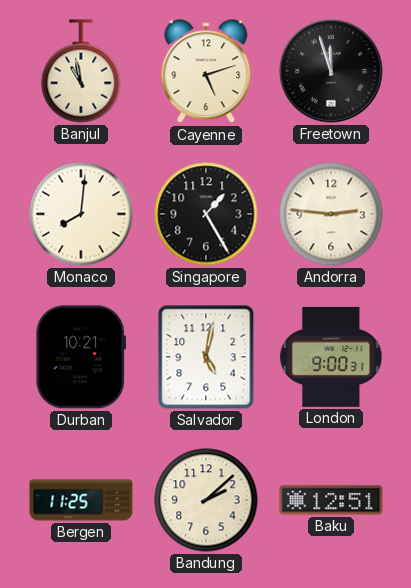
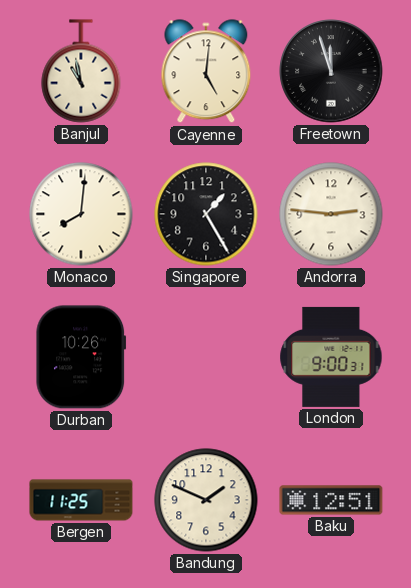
Cayenne: 5:12 -> 5:01 (206, 72)
Durban: 10:21 -> 10:26 (81, 357)
Salvador: 5:02 -> none (206, 357)
Bandung: 2:08 -> 1:49 (206, 500)
